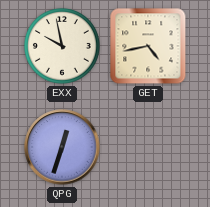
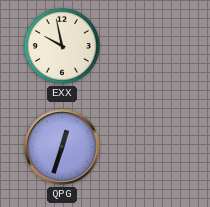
GET: 4:43 -> none (148, 46)
